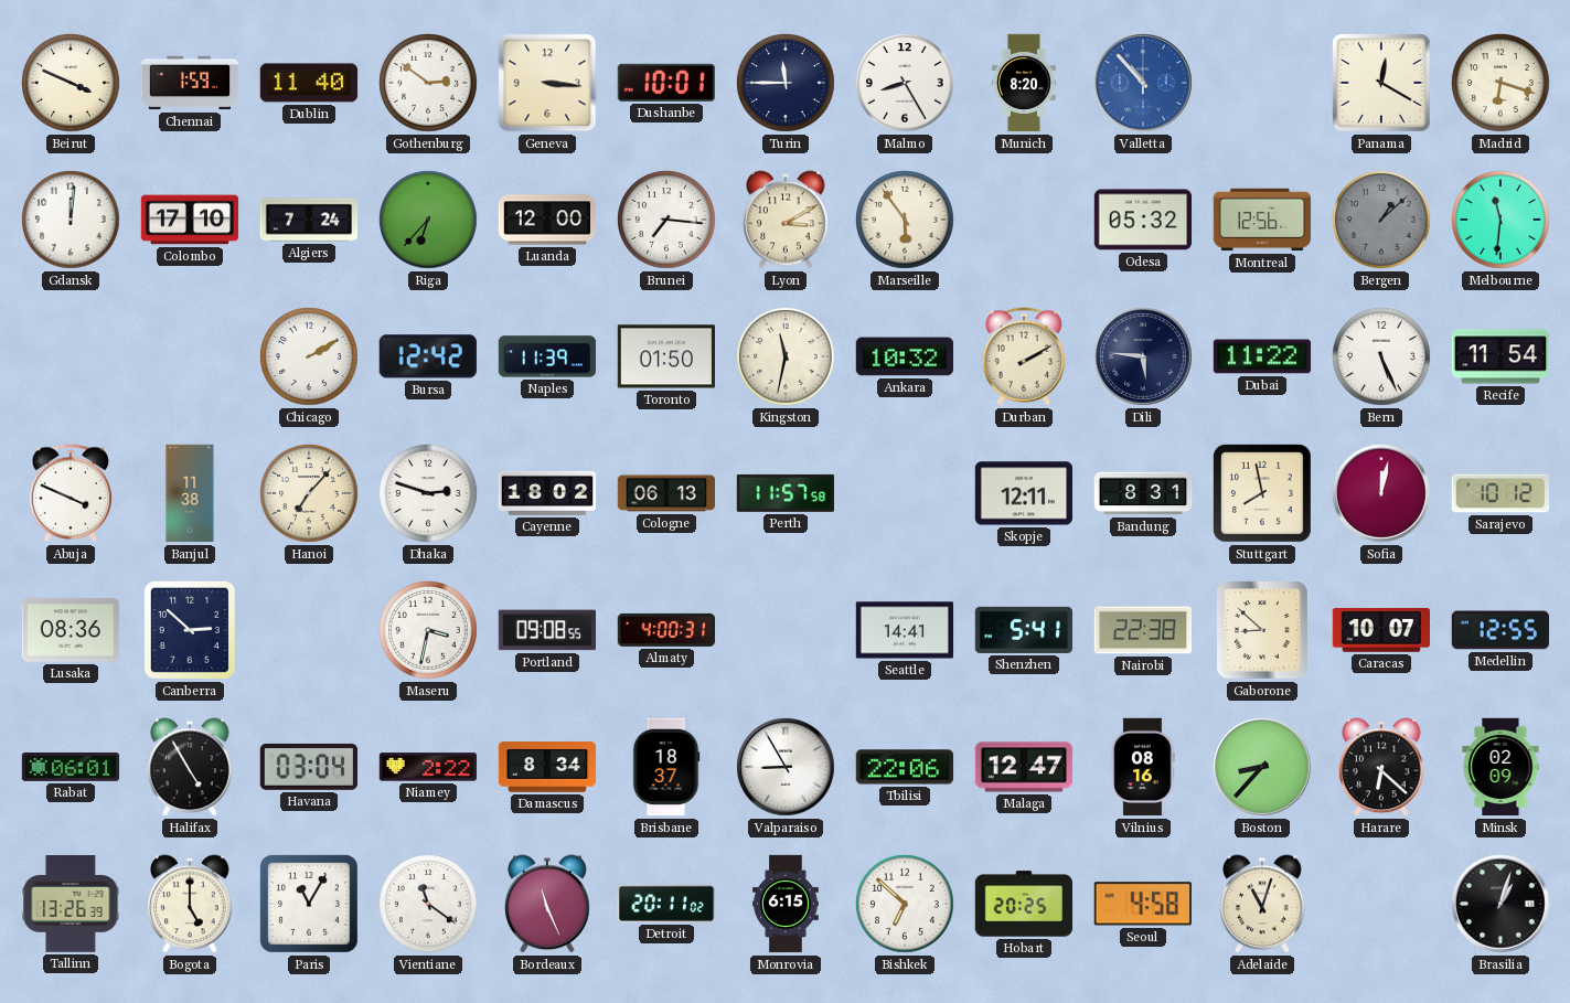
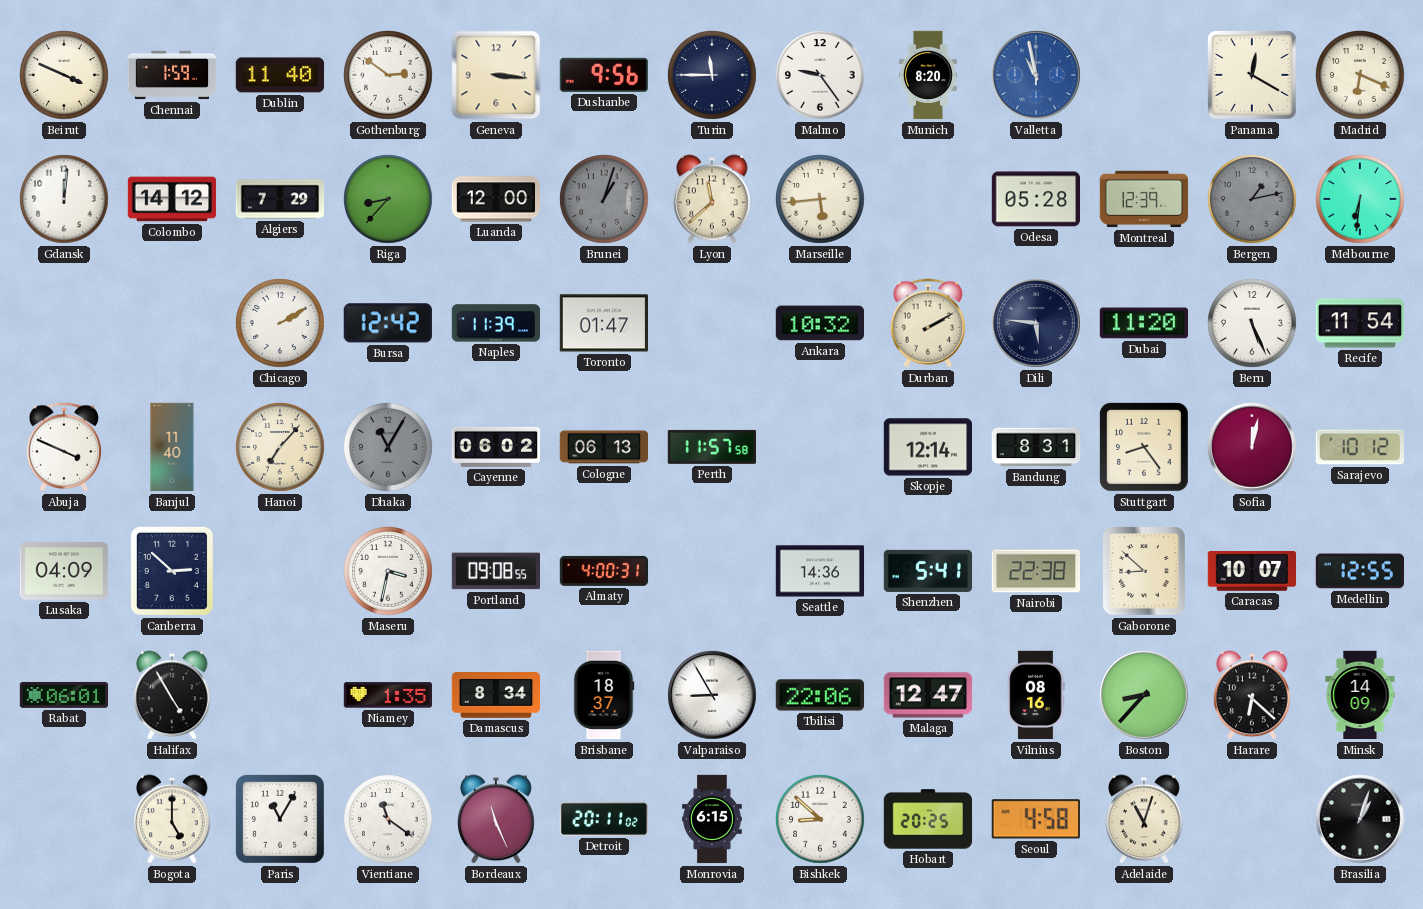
Dushanbe: 10:01 -> 9:56 (604, 75)
Malmo: 8:25 -> 9:24 (820, 75)
Valletta: 10:53 -> 10:58 (1036, 75)
Madrid: 6:18 -> 6:19 (1360, 75)
Colombo: 17:10 -> 14:12 (172, 199)
Algiers: 7:24 -> 7:29 (280, 199)
Riga: 6:37 -> 8:37 (388, 199)
Brunei: 7:16 -> 1:03 (604, 199)
Brunei dial: white -> grey (604, 199)
Lyon: 3:10 -> 11:38 (712, 199)
Marseille: 5:54 -> 5:44 (820, 199)
Odesa: 05:32 -> 05:28 (1036, 199)
Montreal: 12:56 -> 12:39 (1144, 199)
Bergen: 1:08 -> 1:13 (1252, 199)
Melbourne: 11:31 -> 6:31 (1360, 199)
Toronto: 01:50 -> 01:47 (603, 323)
Kingston: 11:32 -> none (786, 356)
Dubai: 11:22 -> 11:20 (1144, 323)
Banjul: 11:38 -> 11:40 (172, 447)
Dhaka: 2:48 -> 11:05 (388, 447)
Dhaka dial: white -> grey (388, 447)
Cayenne: 18:02 -> 06:02 (496, 447)
Skopje: 12:11 -> 12:14 (928, 447)
Stuttgart: 7:58 -> 8:24 (1144, 447)
Lusaka: 08:36 -> 04:09 (64, 571)
Seattle: 14:41 -> 14:36 (820, 571)
Havana: 03:04 -> none (308, 767)
Niamey: 2:22 -> 1:35 (387, 695)
Minsk: 02:09 -> 14:09 (1360, 695)
Tallinn: 13:26 -> none (71, 905)
Bishkek: 6:52 -> 8:52 (820, 819)
